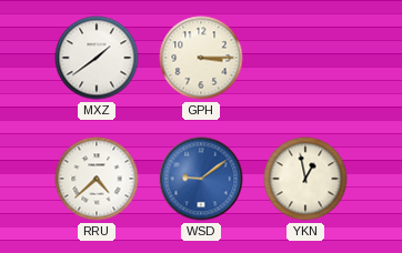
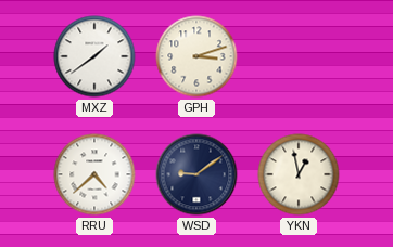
GPH: 3:15 -> 3:12 (196, 56)
WSD dial: blue -> navy (196, 174)
